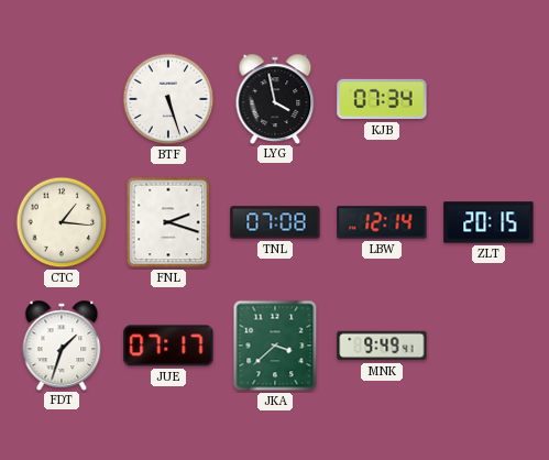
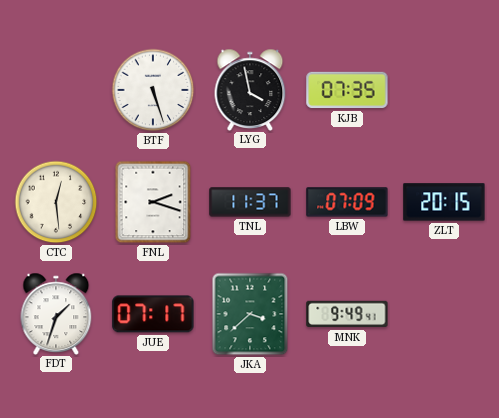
KJB: 07:34 -> 07:35 (347, 90)
CTC: 1:16 -> 12:29 (56, 202)
TNL: 07:08 -> 11:37 (250, 202)
LBW: 12:14 -> 07:09 (347, 202)
